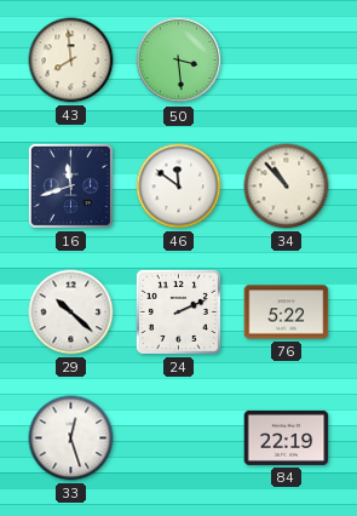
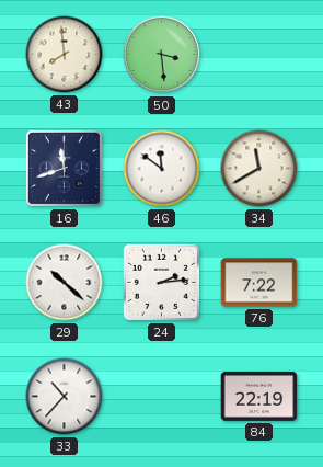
34: 10:53 -> 11:40 (259, 169)
24: 2:11 -> 2:14 (161, 282)
76: 5:22 -> 7:22 (259, 283)
33: 12:27 -> 10:37 (65, 397)
